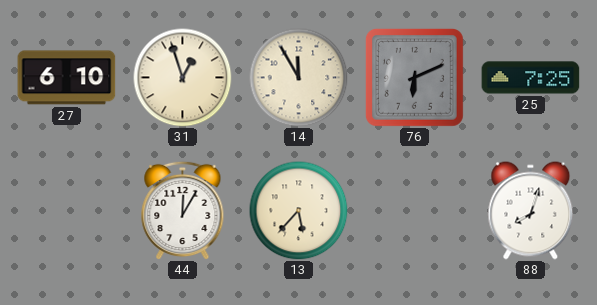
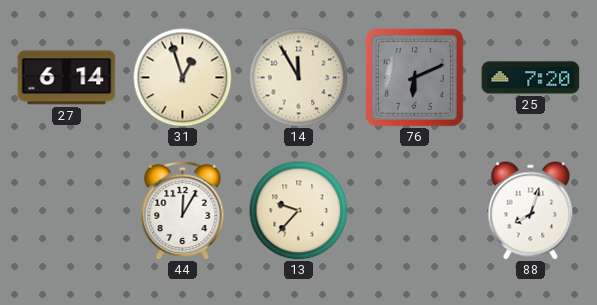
27: 6:10 -> 6:14 (67, 78)
25: 7:25 -> 7:20 (531, 78)
13: 5:37 -> 9:37 (299, 211)
